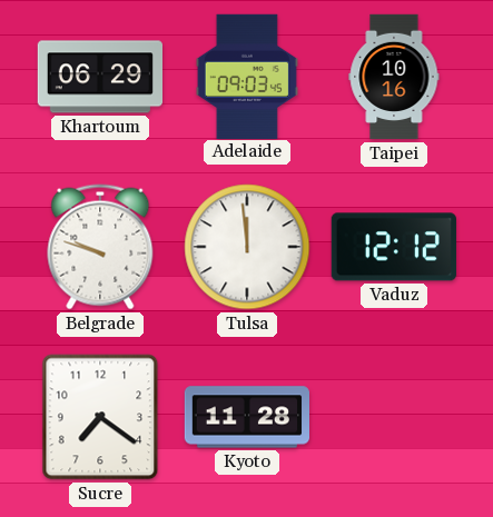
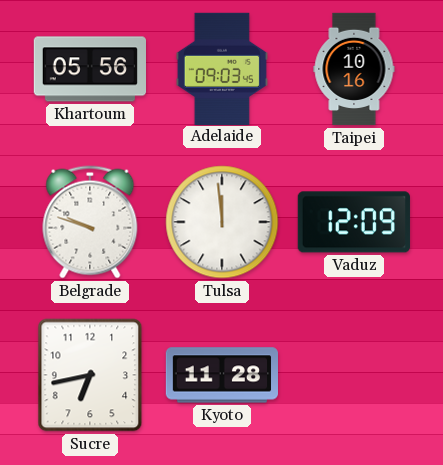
Khartoum: 06:29 -> 05:56 (89, 69)
Vaduz: 12:12 -> 12:09 (354, 222)
Sucre: 7:21 -> 6:43 (90, 375)
